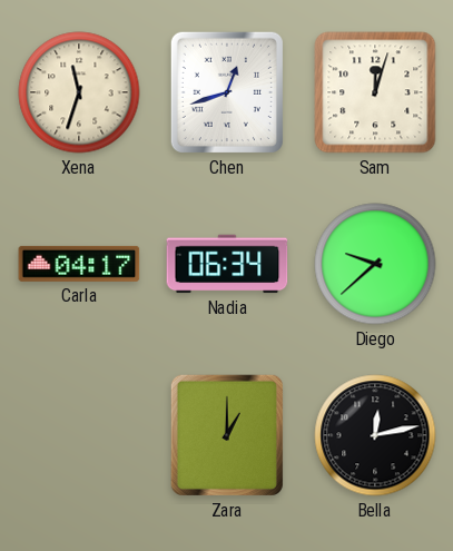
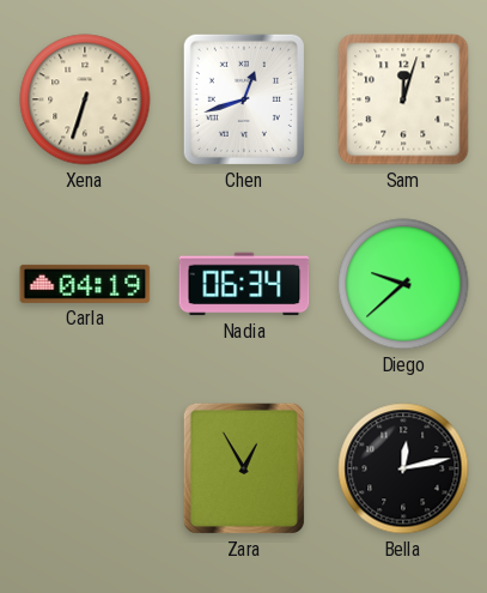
Xena: 11:33 -> 6:33 (85, 99)
Carla: 04:17 -> 04:19 (85, 284)
Zara: 1:00 -> 12:55 (244, 468)
